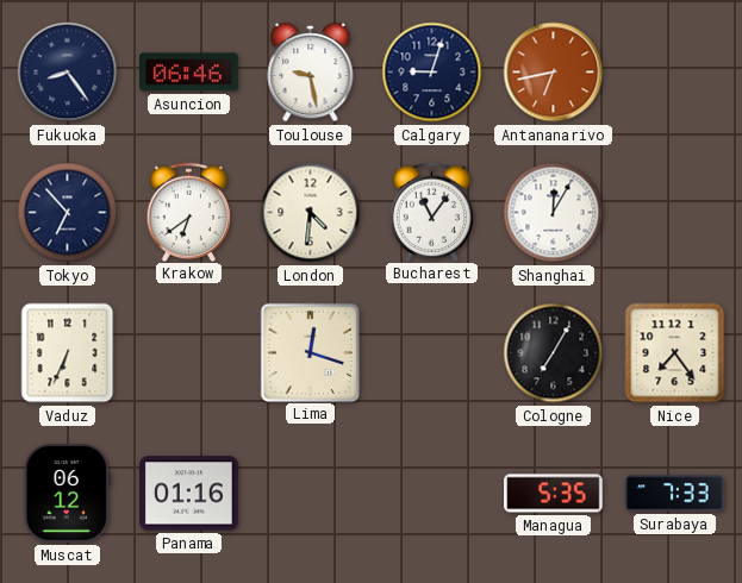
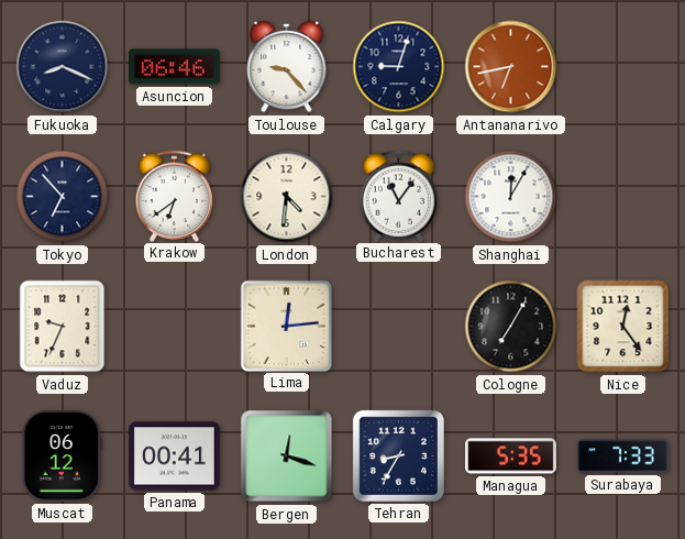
Fukuoka: 8:24 -> 8:19 (63, 67)
Toulouse: 9:28 -> 9:23 (287, 67)
Vaduz: 6:34 -> 9:34 (63, 327)
Lima: 12:18 -> 12:14 (286, 326)
Nice: 7:24 -> 12:24 (623, 327)
Panama: 01:16 -> 00:41 (175, 457)
Bergen: none -> 12:18 (287, 457)
Tehran: none -> 8:35 (398, 455)
